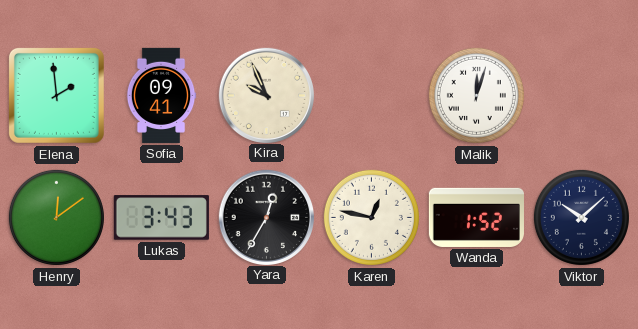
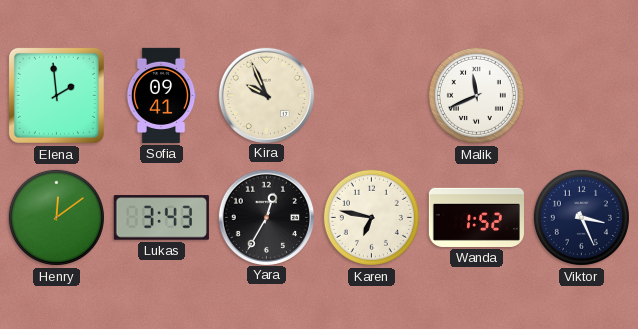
Malik: 12:03 -> 11:41 (476, 95)
Karen: 12:47 -> 6:47 (371, 217)
Viktor: 10:08 -> 3:26 (581, 217)
